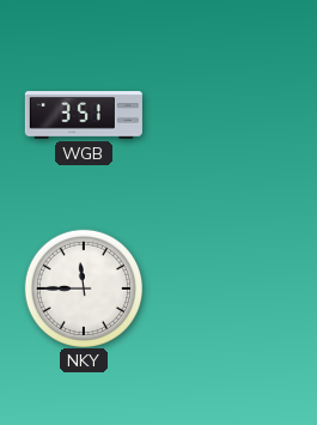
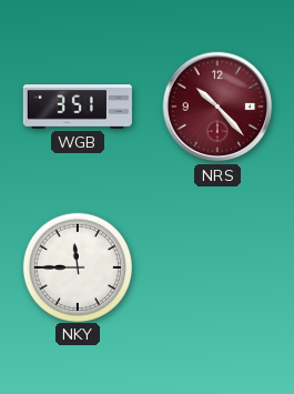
NRS: none -> 10:23 (217, 107)
